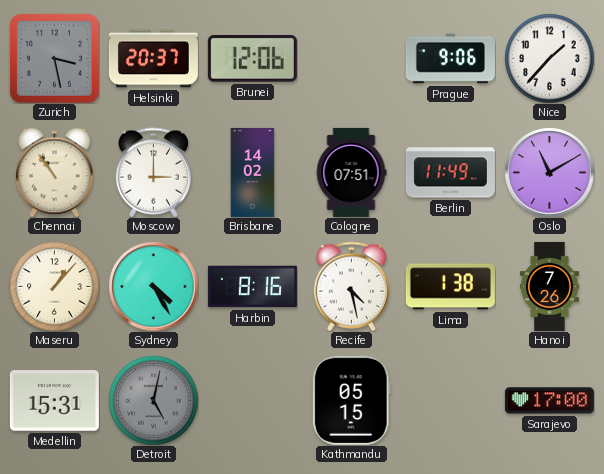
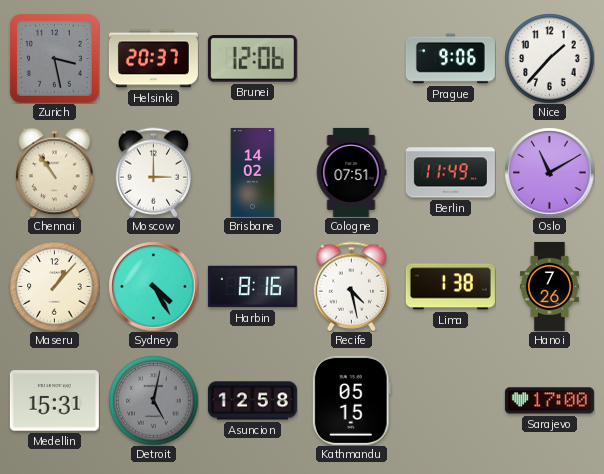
Asuncion: none -> 12:58 (252, 401)
